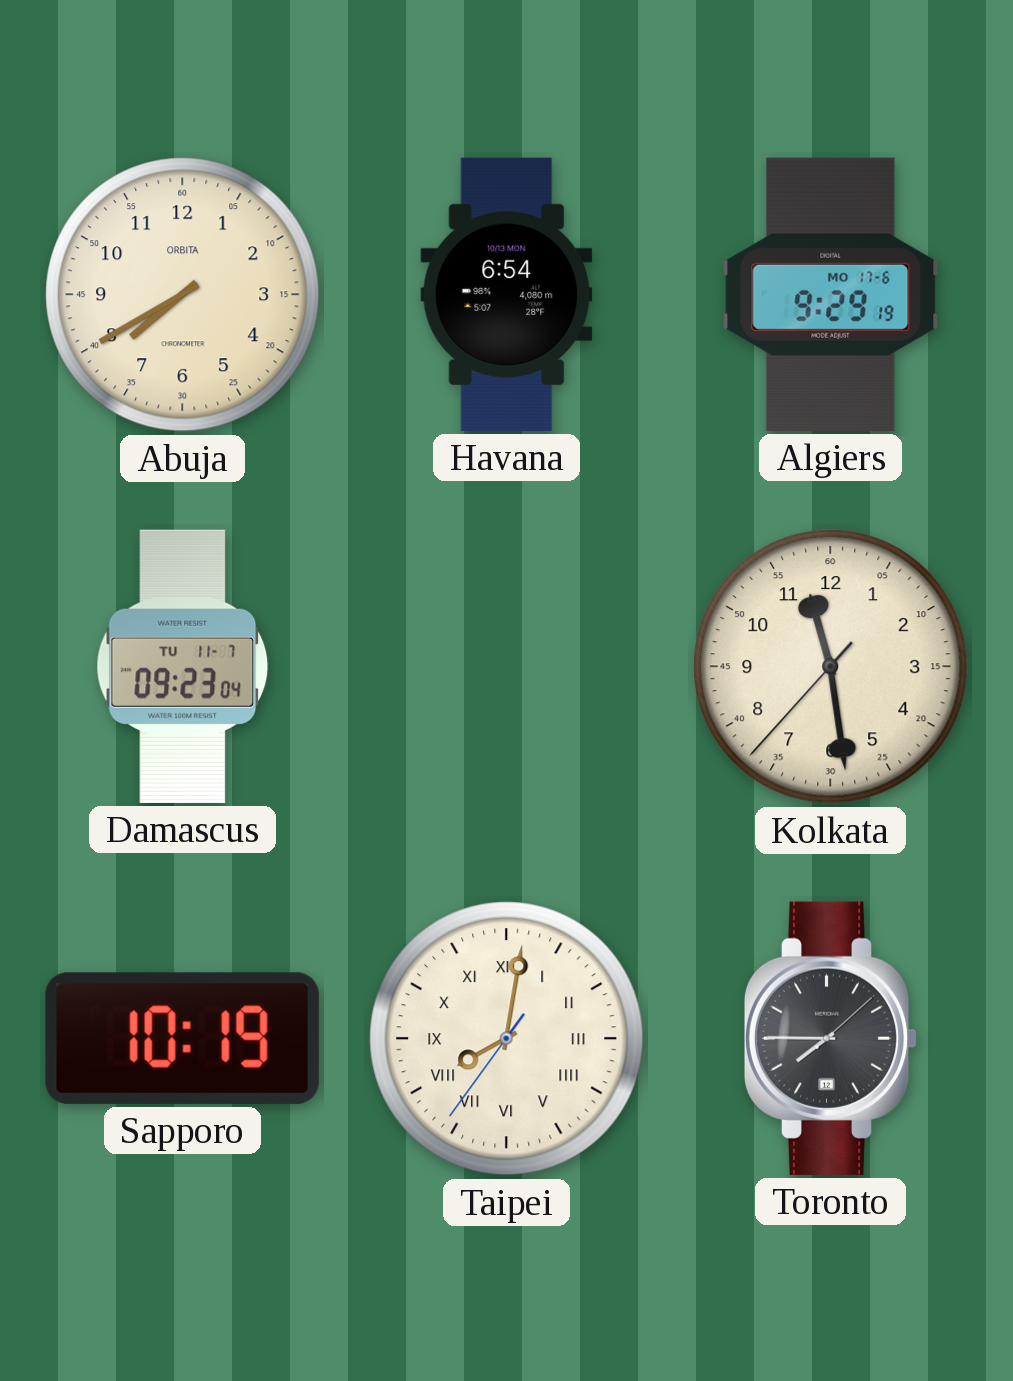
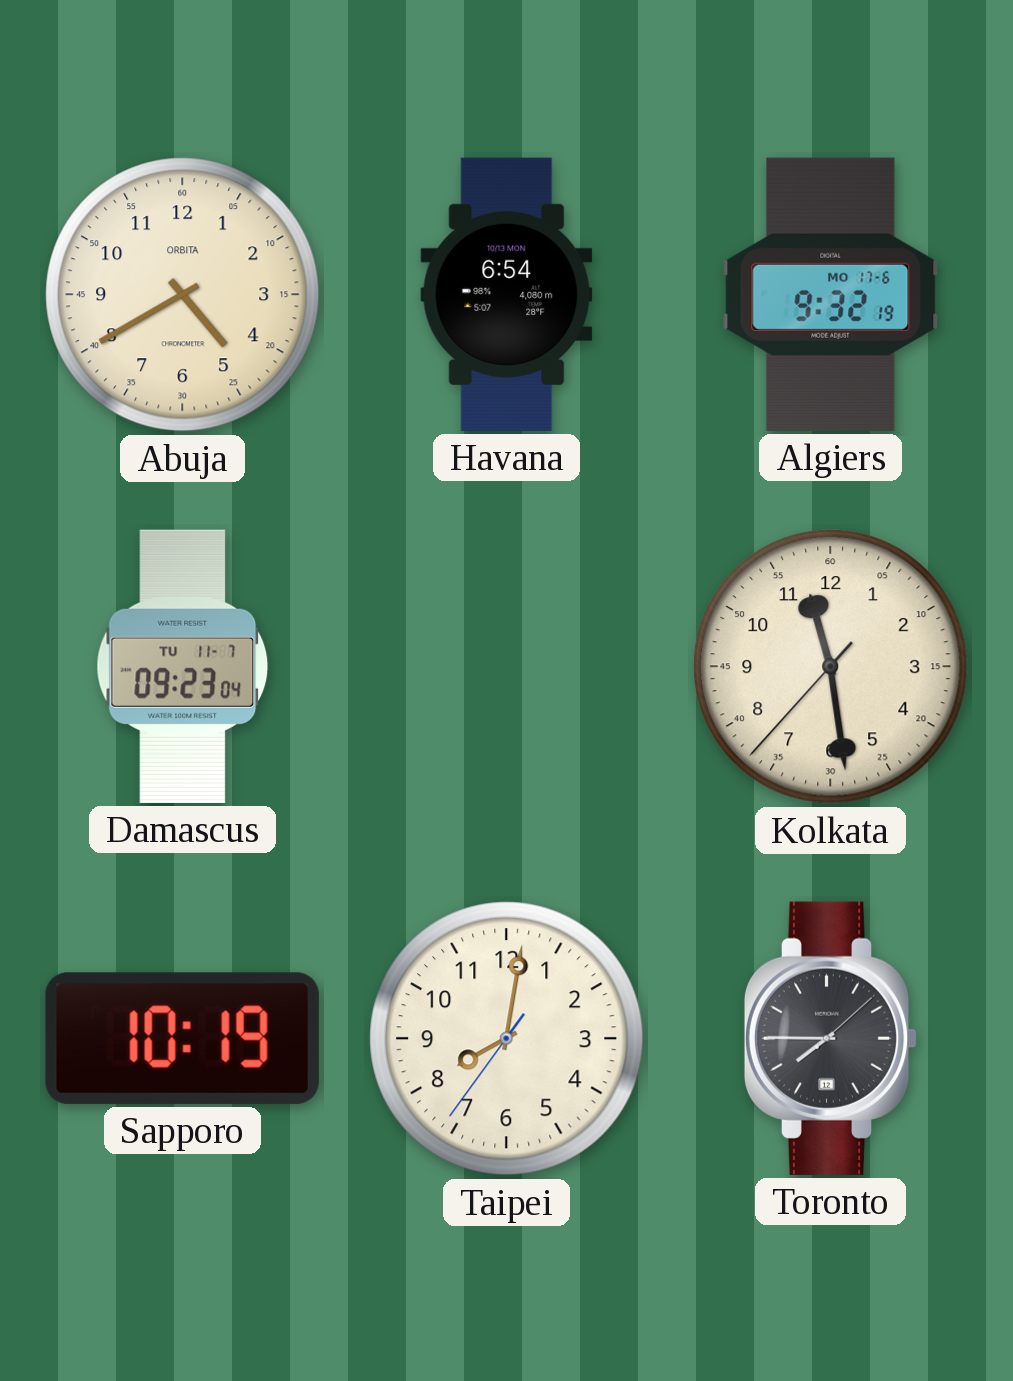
Abuja: 7:40 -> 4:40 (183, 295)
Algiers: 9:29 -> 9:32 (831, 294)
Taipei numerals: Roman -> Arabic (507, 1039)
